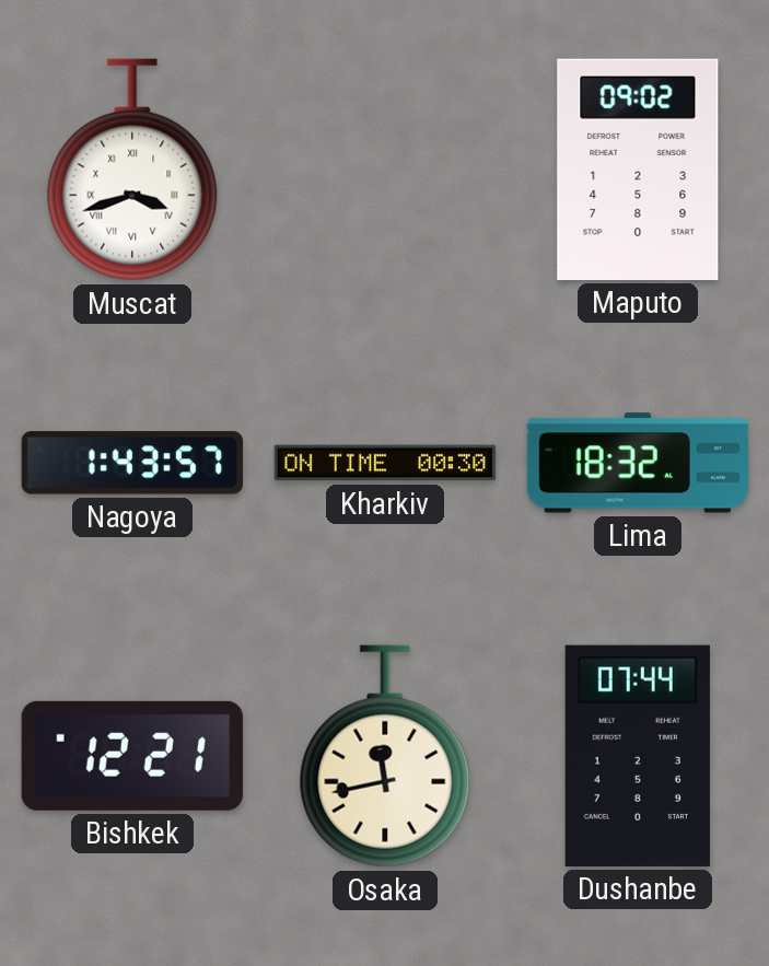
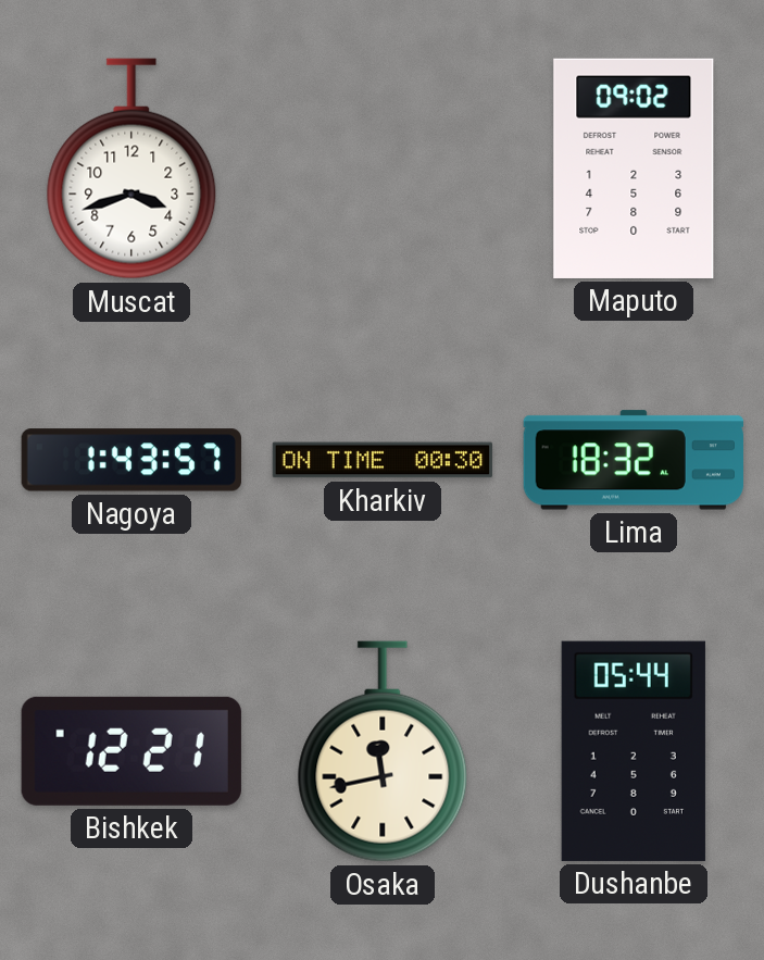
Muscat numerals: Roman -> Arabic (131, 169)
Dushanbe: 07:44 -> 05:44 (634, 751)
